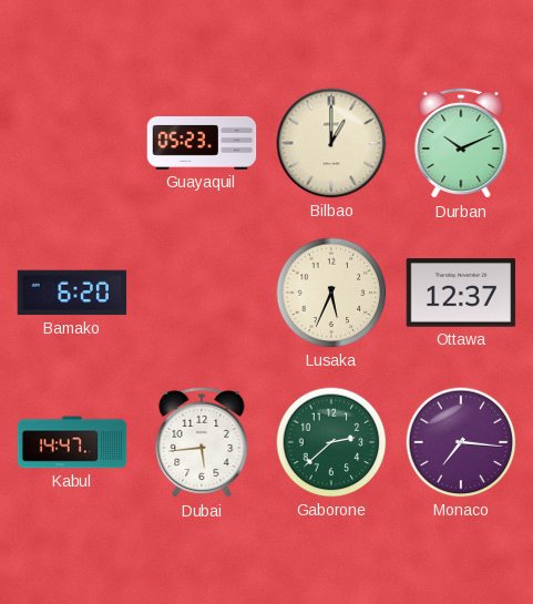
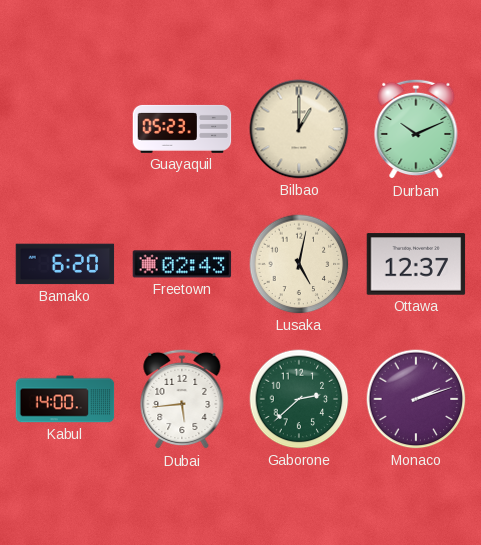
Freetown: none -> 02:43 (182, 264)
Lusaka: 5:34 -> 5:02 (299, 264)
Kabul: 14:47 -> 14:00 (65, 399)
Monaco: 7:16 -> 2:12 (416, 399)
